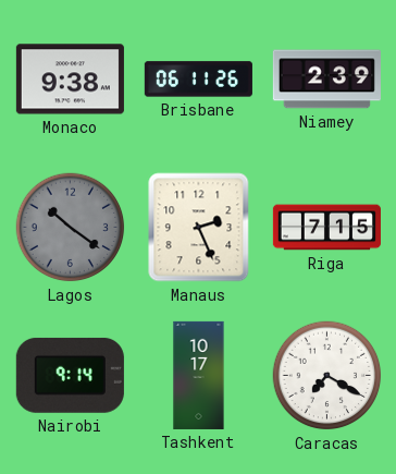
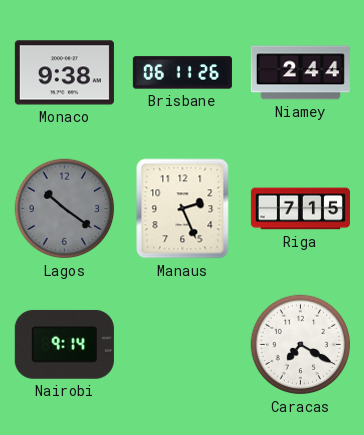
Niamey: 2:39 -> 2:44 (300, 73)
Tashkent: 10:17 -> none (199, 375)
